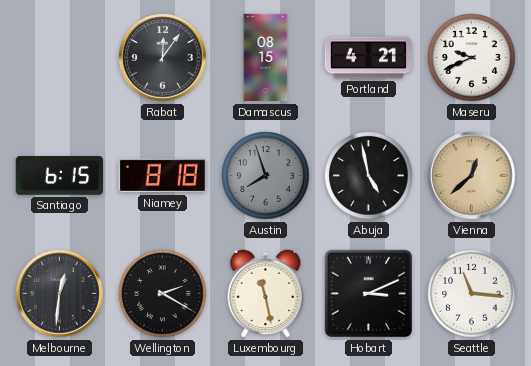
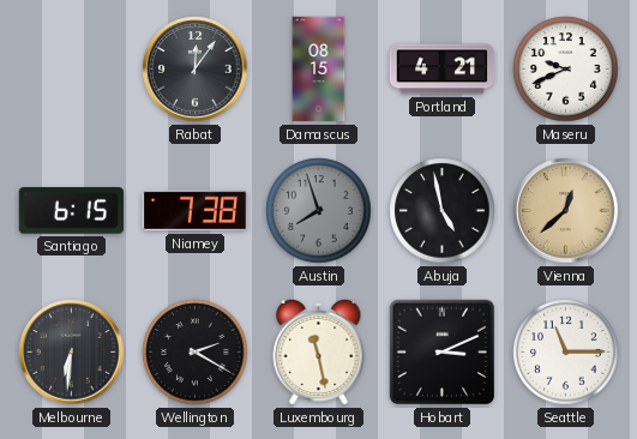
Niamey: 8:18 -> 7:38 (194, 211)
Melbourne: 12:31 -> 6:31 (72, 353)
Seattle: 11:16 -> 11:15 (566, 353)
